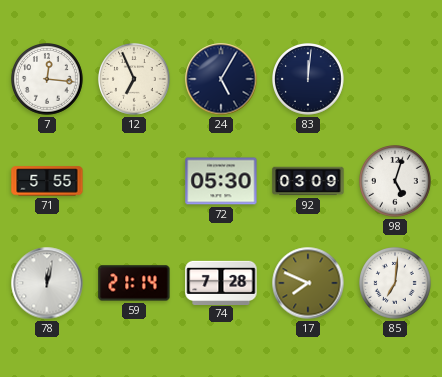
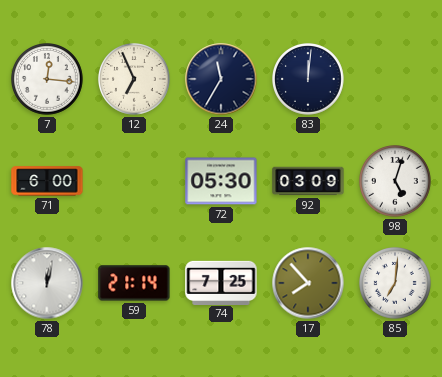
24: 5:05 -> 11:35 (221, 79)
71: 5:55 -> 6:00 (47, 181)
74: 7:28 -> 7:25 (221, 282)
17: 7:49 -> 7:53 (308, 283)
